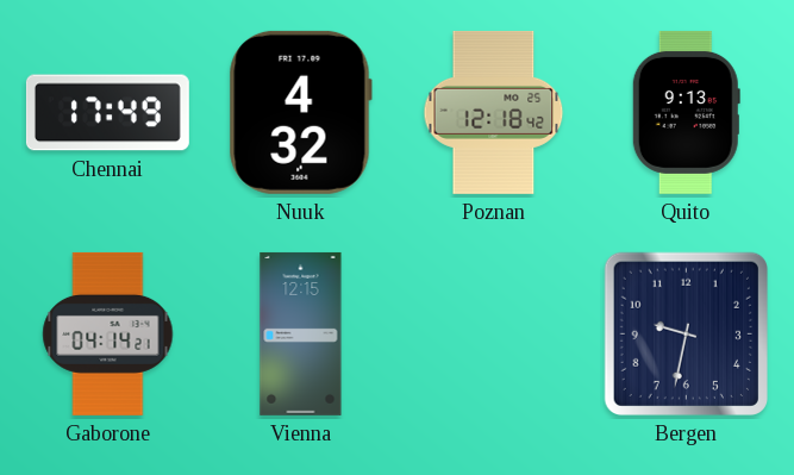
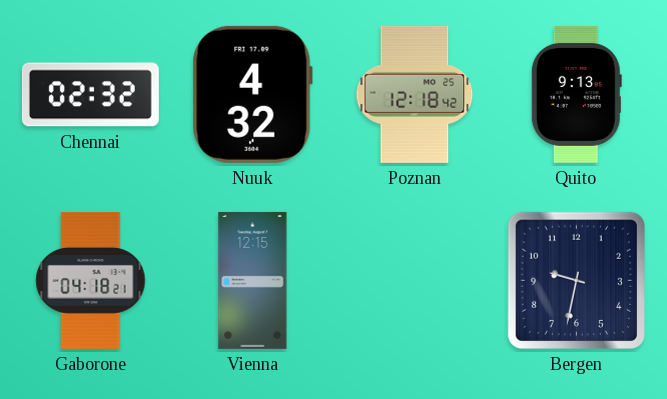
Chennai: 17:49 -> 02:32 (90, 95)
Gaborone: 04:14 -> 04:18 (91, 280)
